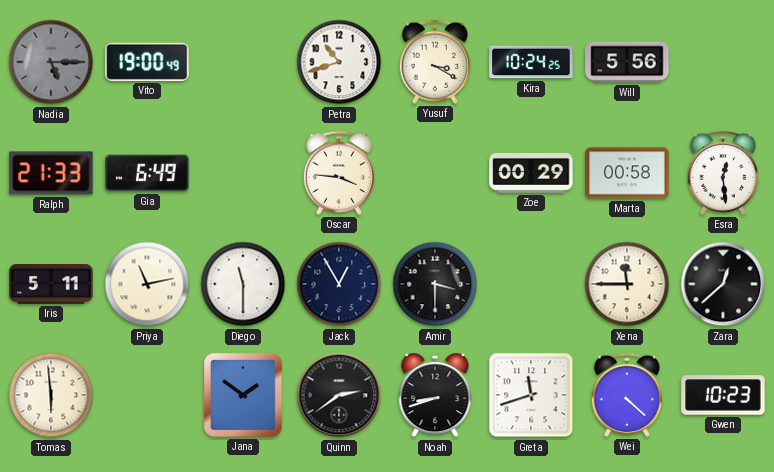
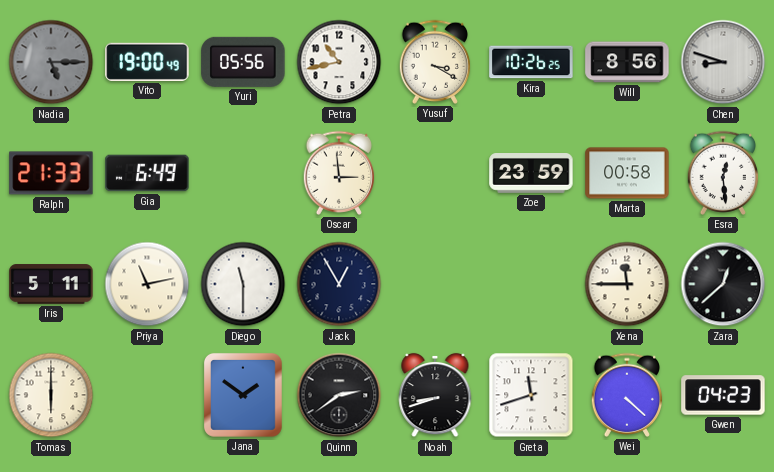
Yuri: none -> 05:56 (243, 62)
Petra: 10:42 -> 10:43 (339, 62)
Kira: 10:24 -> 10:26 (531, 62)
Will: 5:56 -> 8:56 (627, 62)
Chen: none -> 8:48 (723, 62)
Oscar: 3:46 -> 2:59 (339, 173)
Zoe: 00:29 -> 23:59 (531, 174)
Amir: 3:30 -> none (435, 284)
Tomas: 5:59 -> 6:00 (51, 395)
Gwen: 10:23 -> 04:23 (723, 395)
